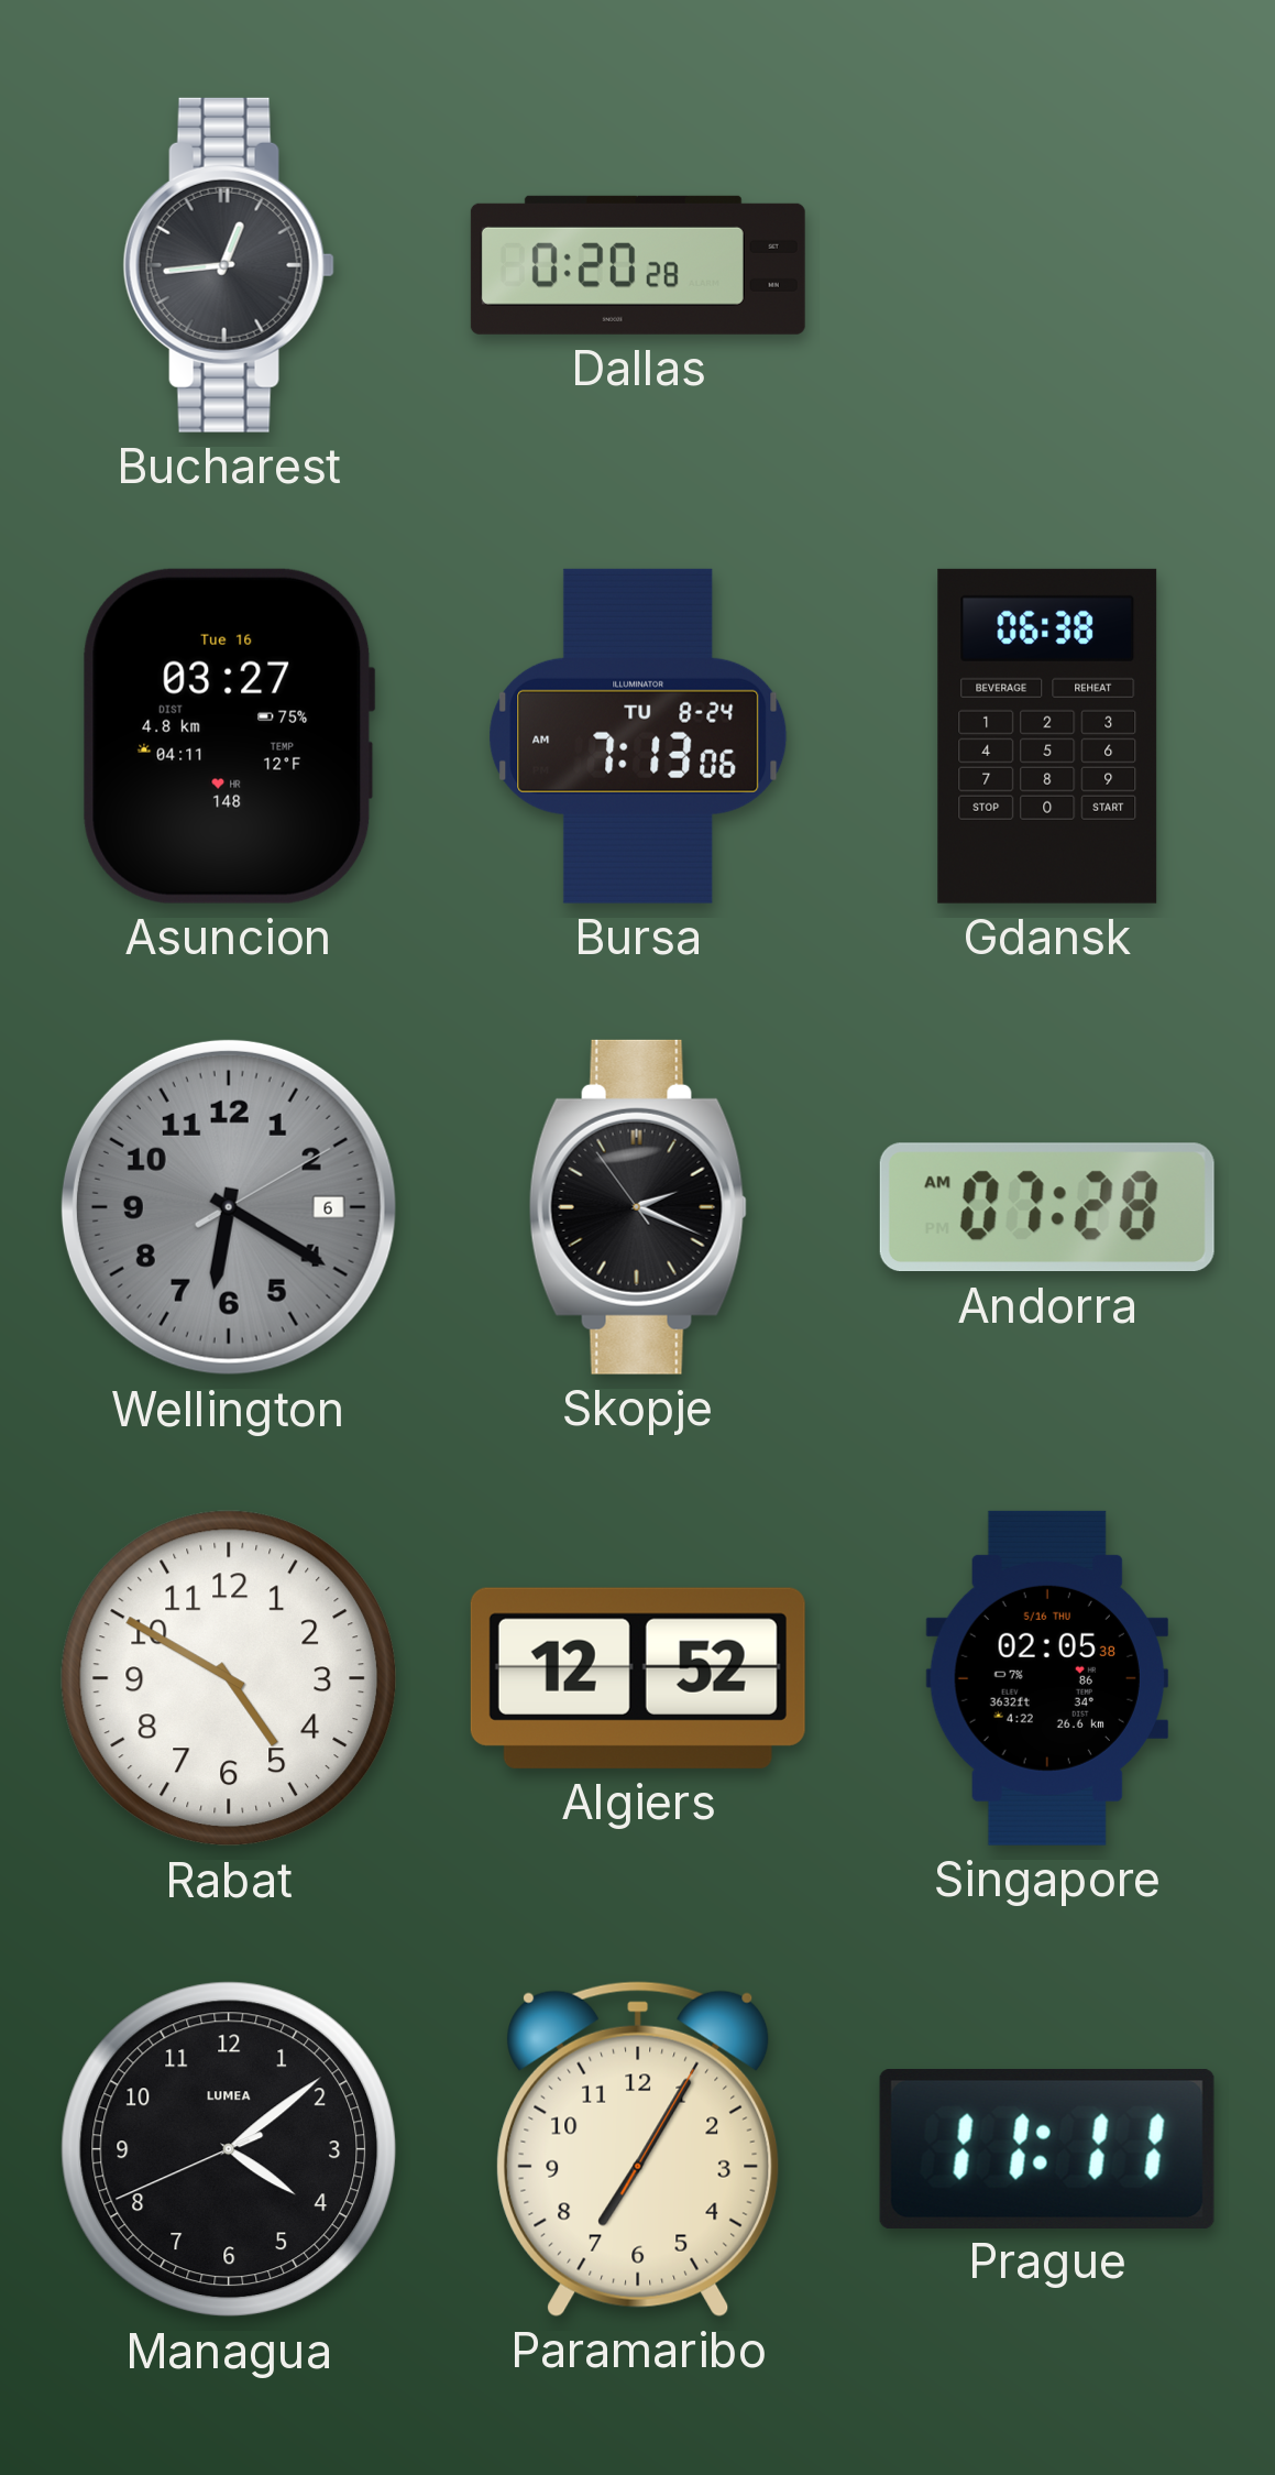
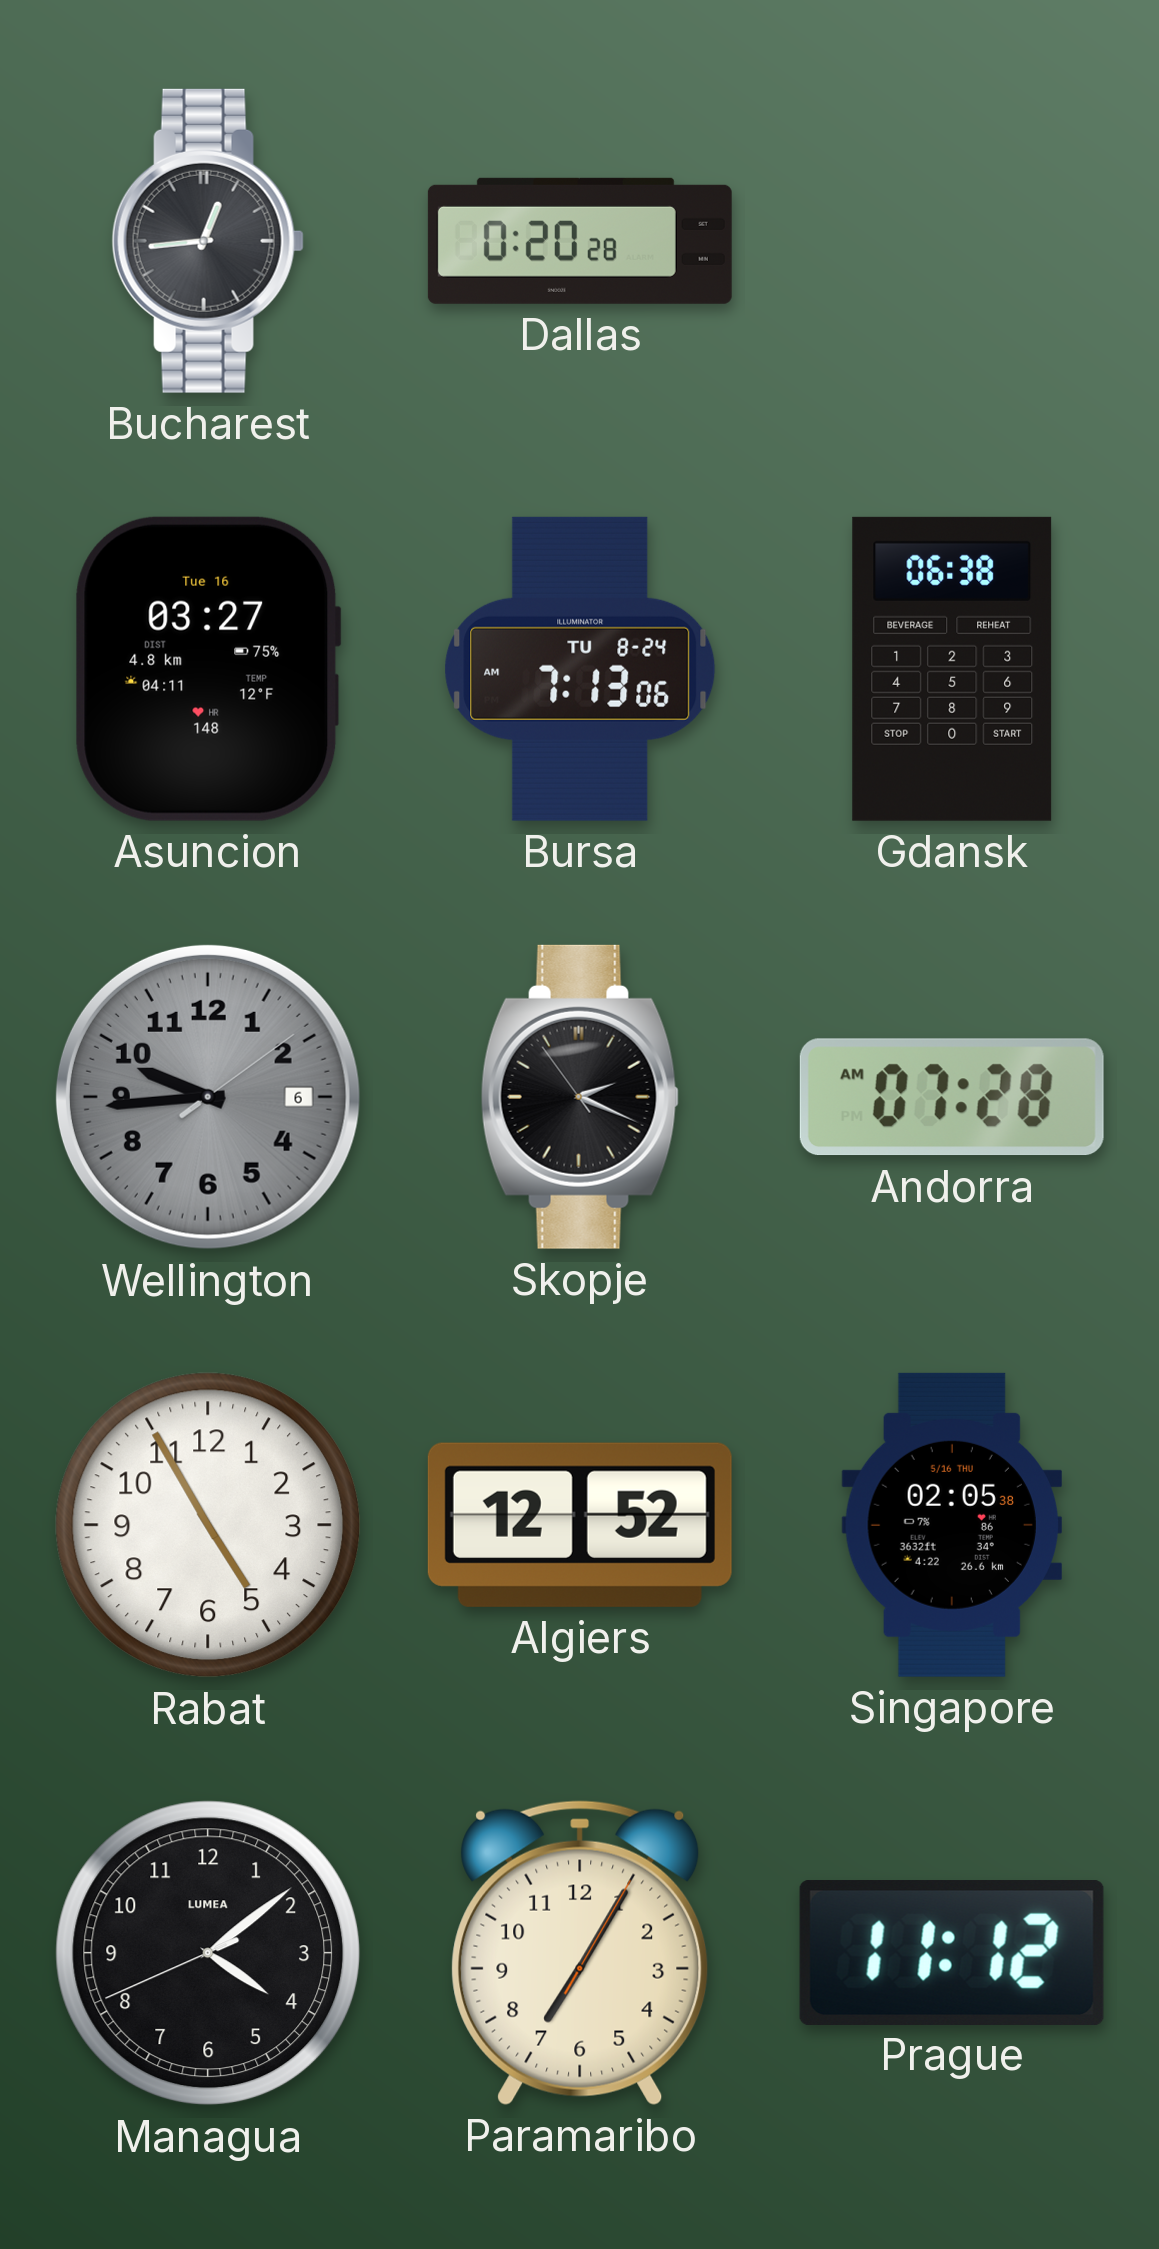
Wellington: 6:20 -> 9:44 (208, 1097)
Rabat: 4:50 -> 4:55 (208, 1525)
Prague: 11:11 -> 11:12 (952, 1952)
